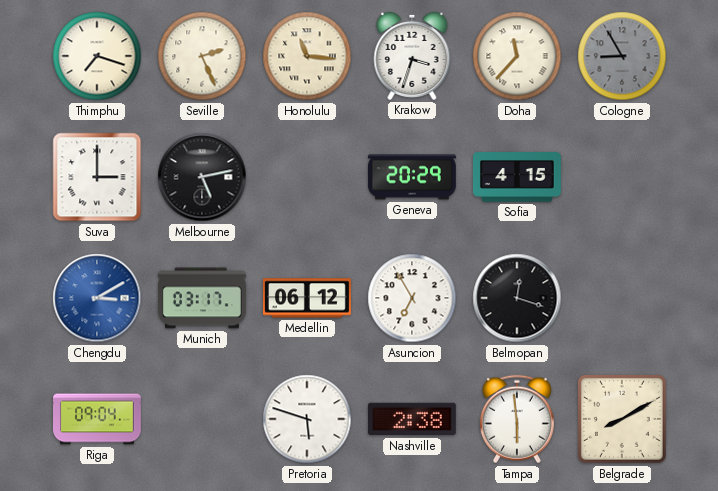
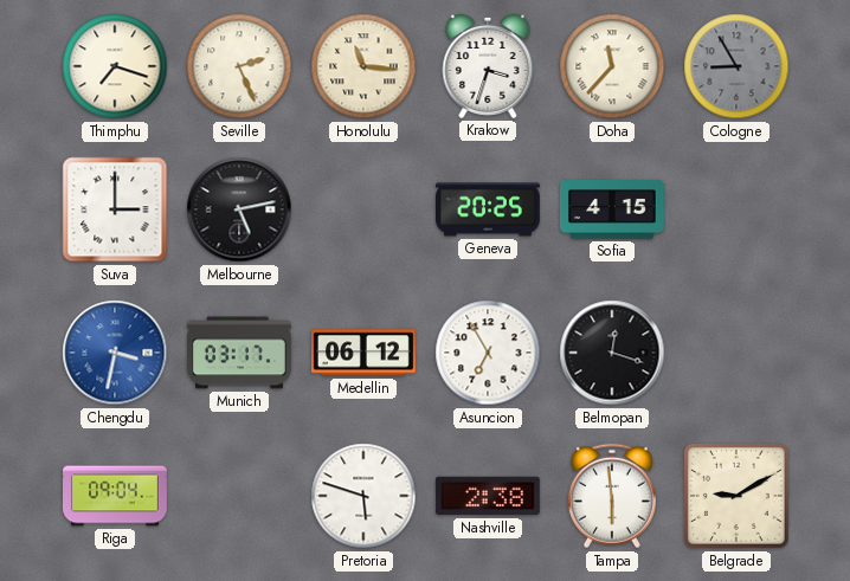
Geneva: 20:29 -> 20:25 (488, 209)
Chengdu: 3:10 -> 3:32 (115, 353)
Belgrade: 8:10 -> 9:10 (736, 496)
